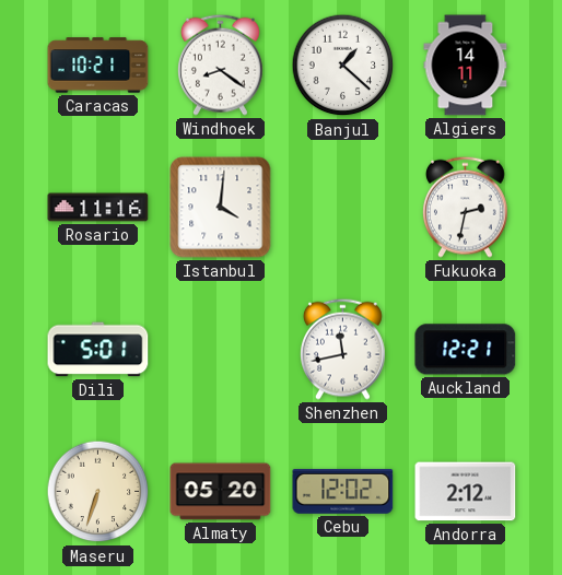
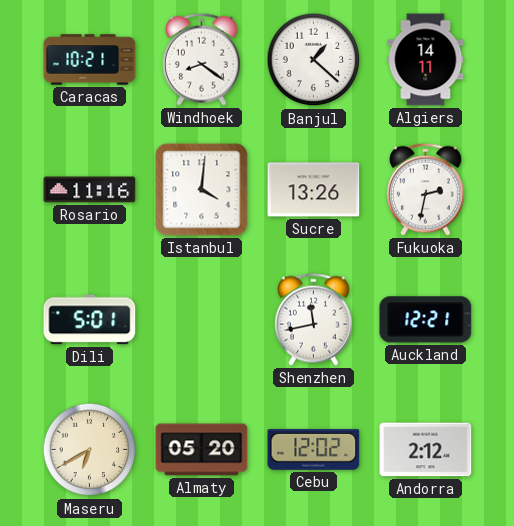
Sucre: none -> 13:26 (314, 190)
Maseru: 6:33 -> 6:40 (90, 450)
